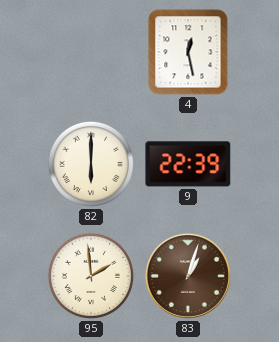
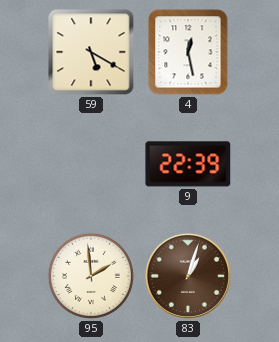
59: none -> 5:20 (91, 52)
82: 6:00 -> none (91, 164)
